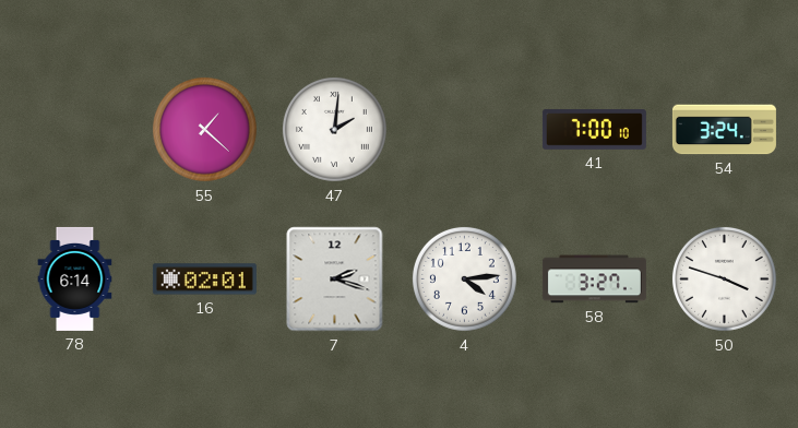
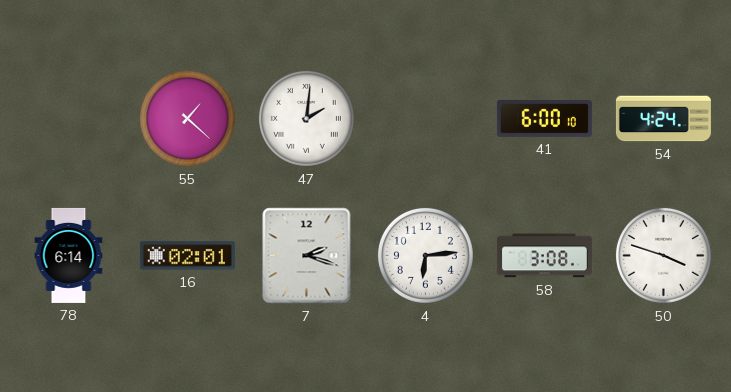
41: 7:00 -> 6:00 (544, 119)
54: 3:24 -> 4:24 (663, 119)
4: 4:14 -> 6:14 (425, 255)
58: 3:27 -> 3:08 (544, 256)
